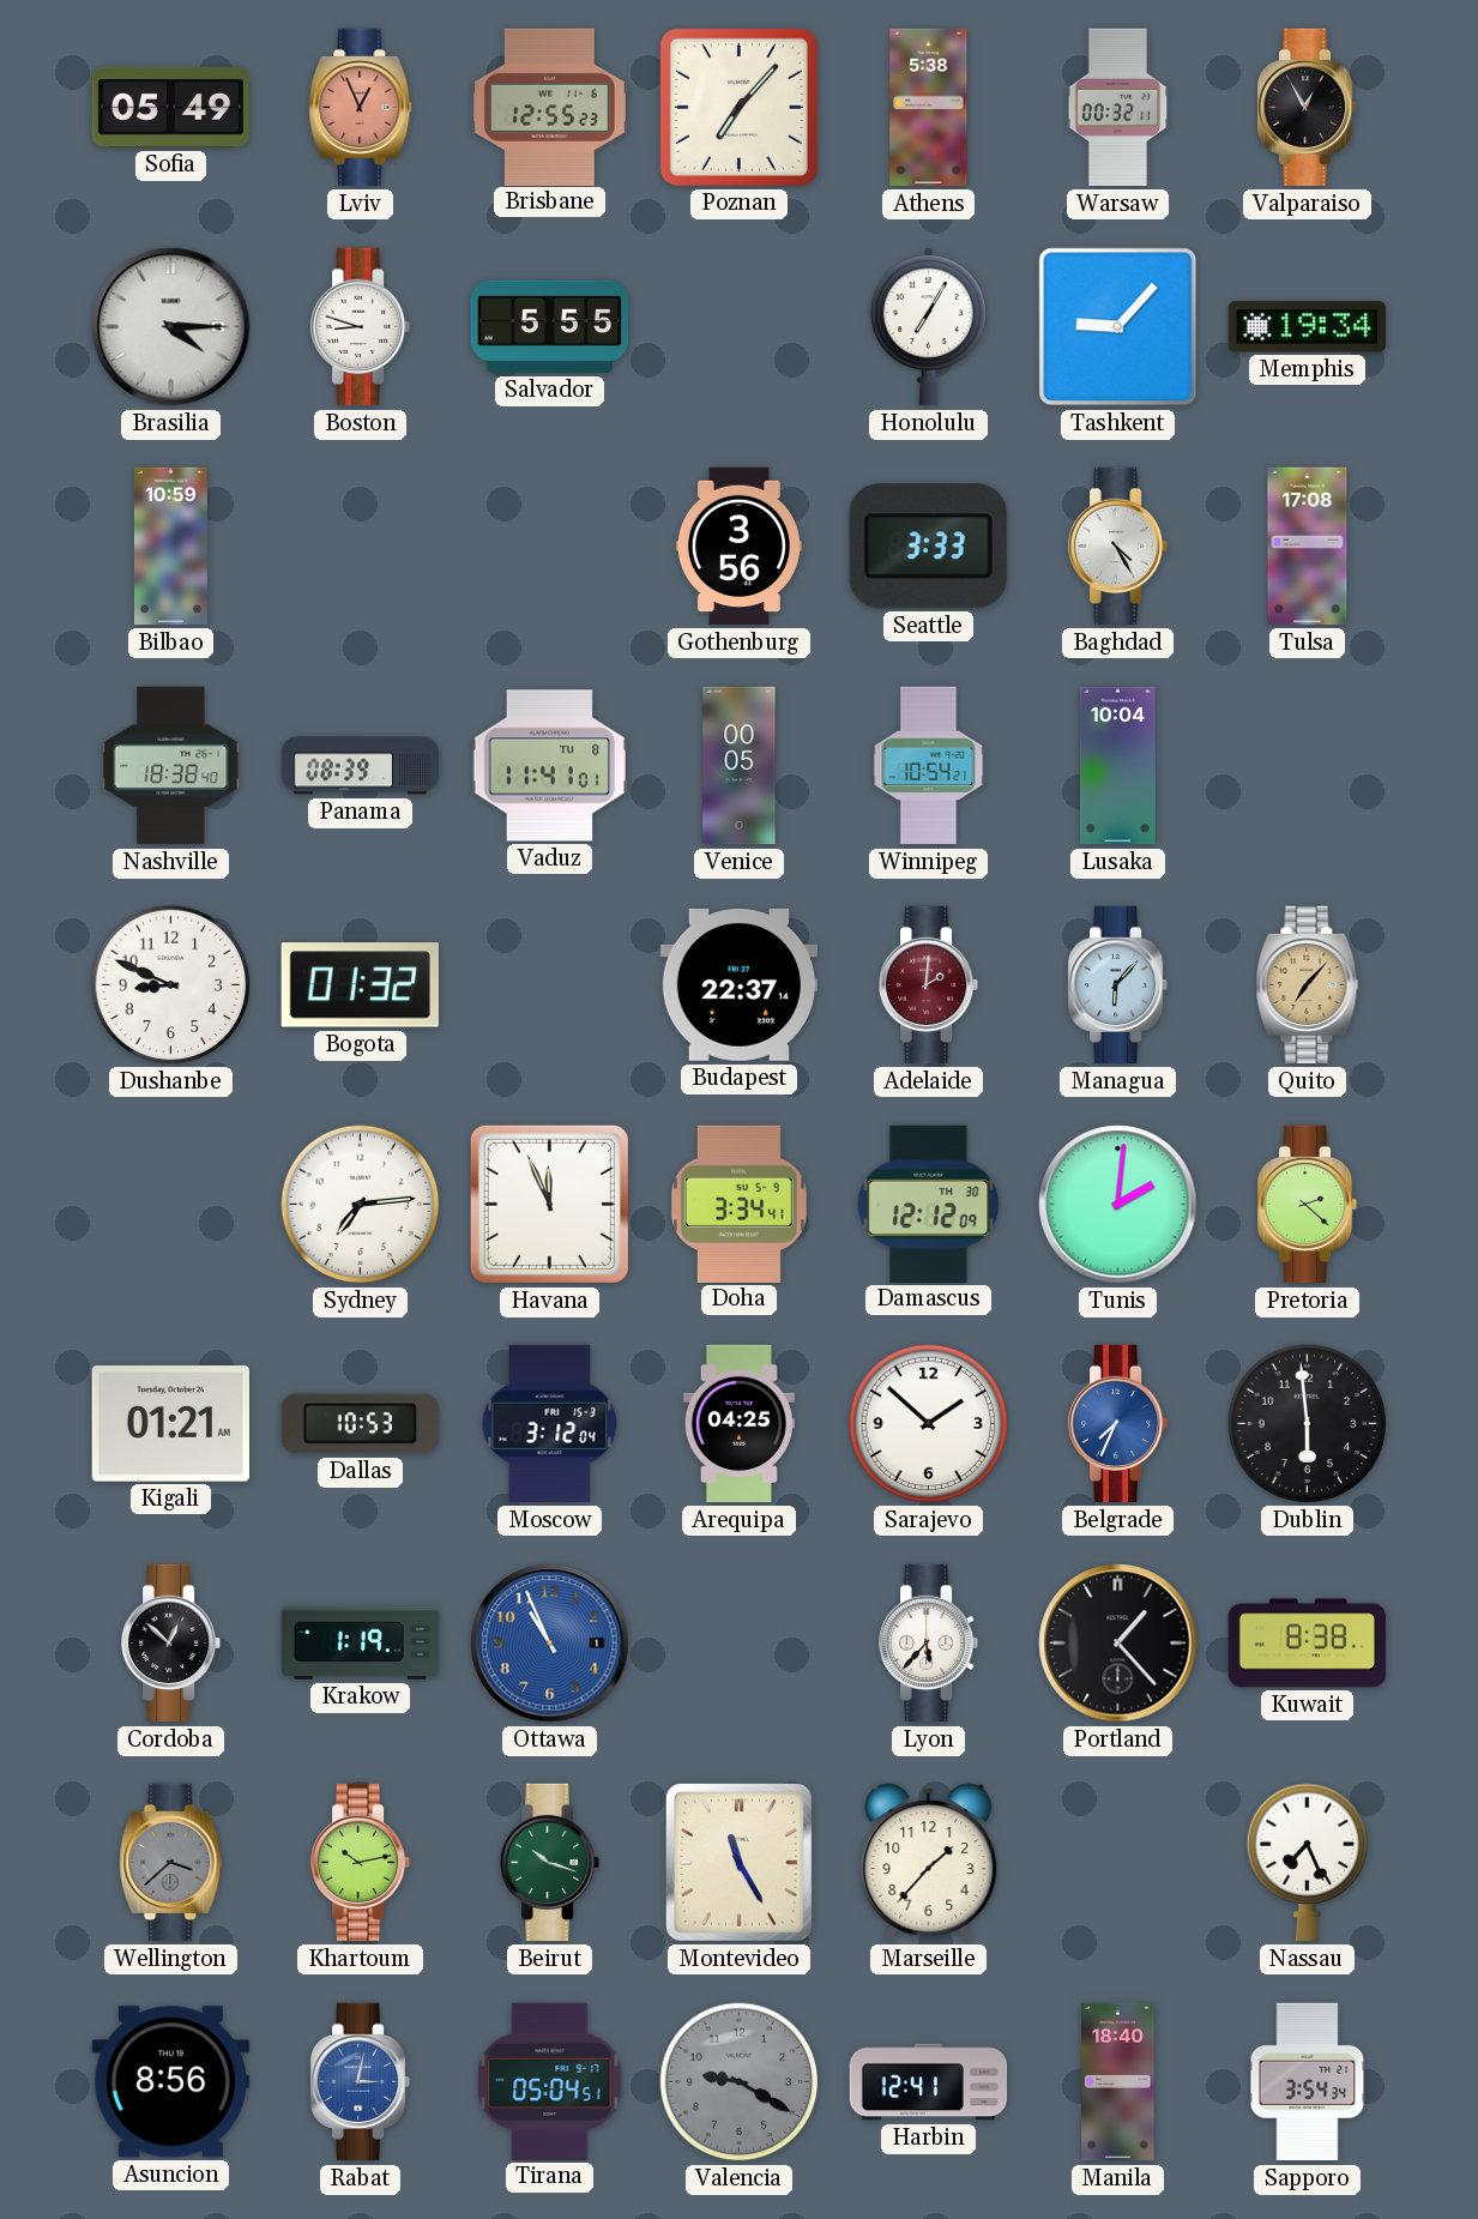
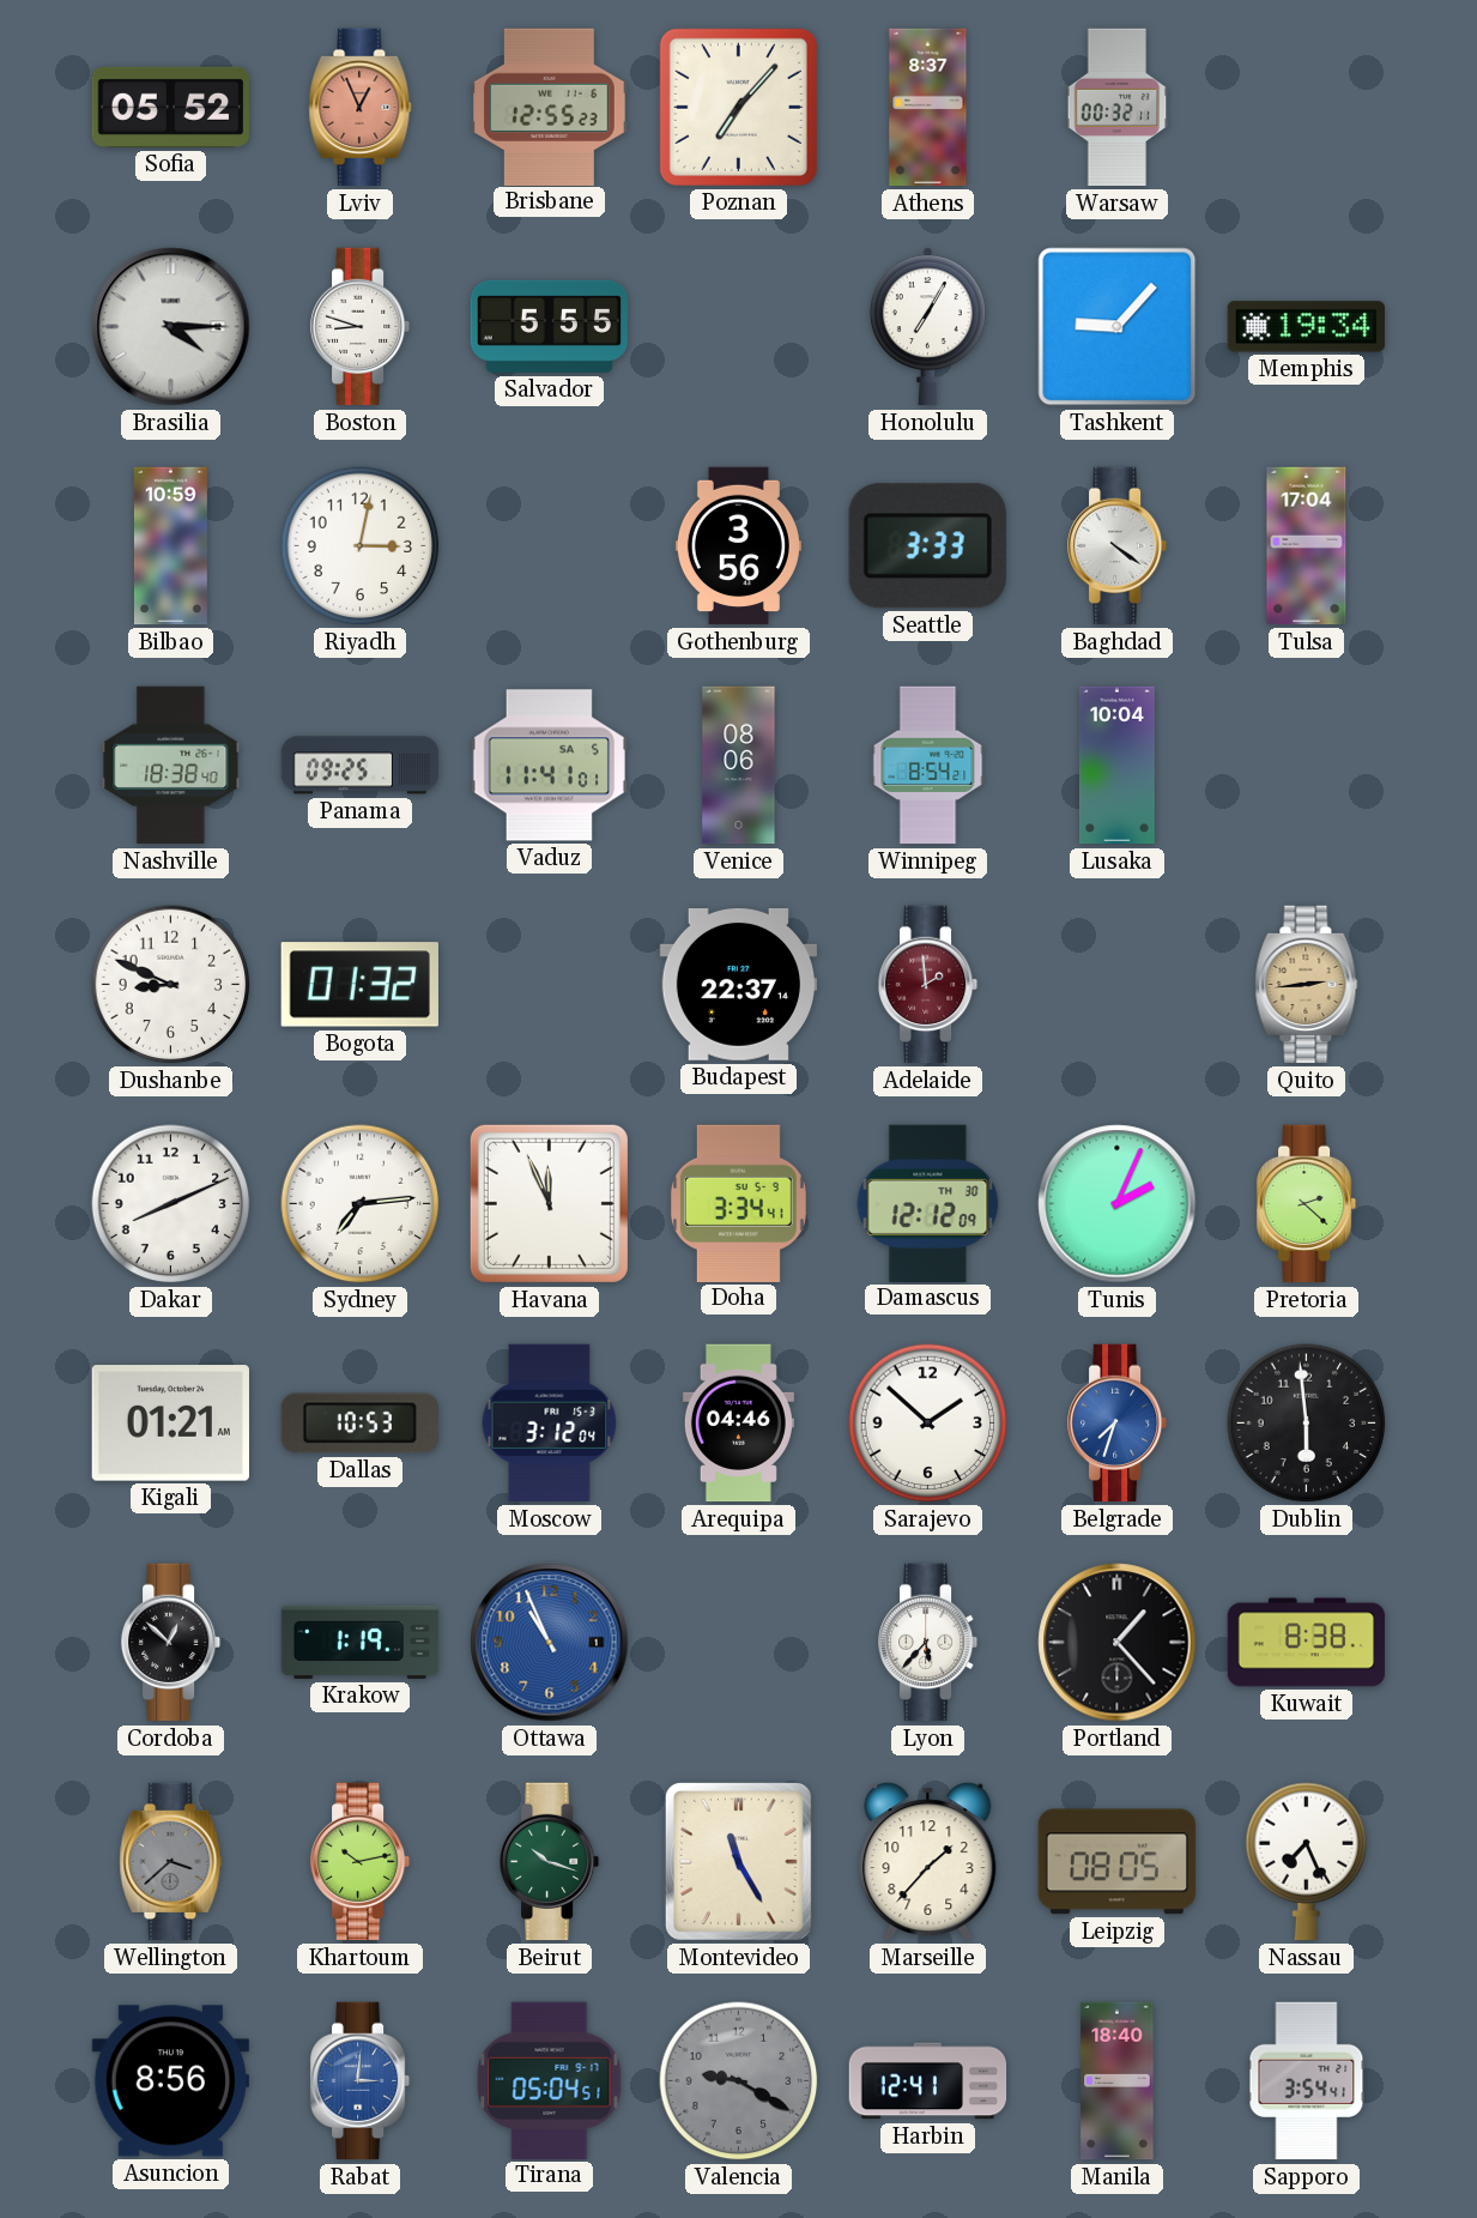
Sofia: 05:49 -> 05:52 (171, 107)
Athens: 5:38 -> 8:37 (928, 108)
Valparaiso: 12:55 -> none (1308, 108)
Riyadh: none -> 3:02 (361, 546)
Baghdad: 4:25 -> 4:21 (1118, 546)
Tulsa: 17:08 -> 17:04 (1307, 546)
Panama: 08:39 -> 09:25 (361, 766)
Vaduz date: TU 8 -> SA 5 (549, 766)
Venice: 00:05 -> 08:06 (739, 766)
Winnipeg: 10:54 -> 8:54 (928, 766)
Adelaide: 2:01 -> 1:59 (928, 985)
Managua: 6:07 -> none (1118, 985)
Quito: 7:07 -> 2:44 (1307, 985)
Dakar: none -> 8:11 (171, 1204)
Tunis: 2:01 -> 2:04 (1118, 1204)
Arequipa: 04:25 -> 04:46 (738, 1424)
Belgrade: 7:34 -> 7:33 (1118, 1424)
Leipzig: none -> 08:05 (1116, 1862)
Rabat: 3:02 -> 3:01 (361, 2081)
Sapporo: 3:54:34 -> 3:54:41 (1307, 2081)
